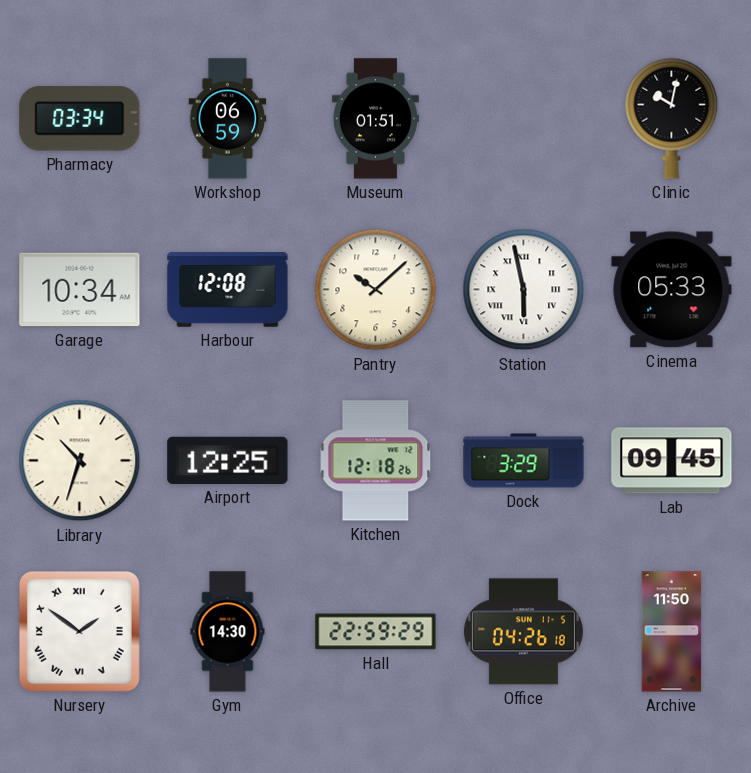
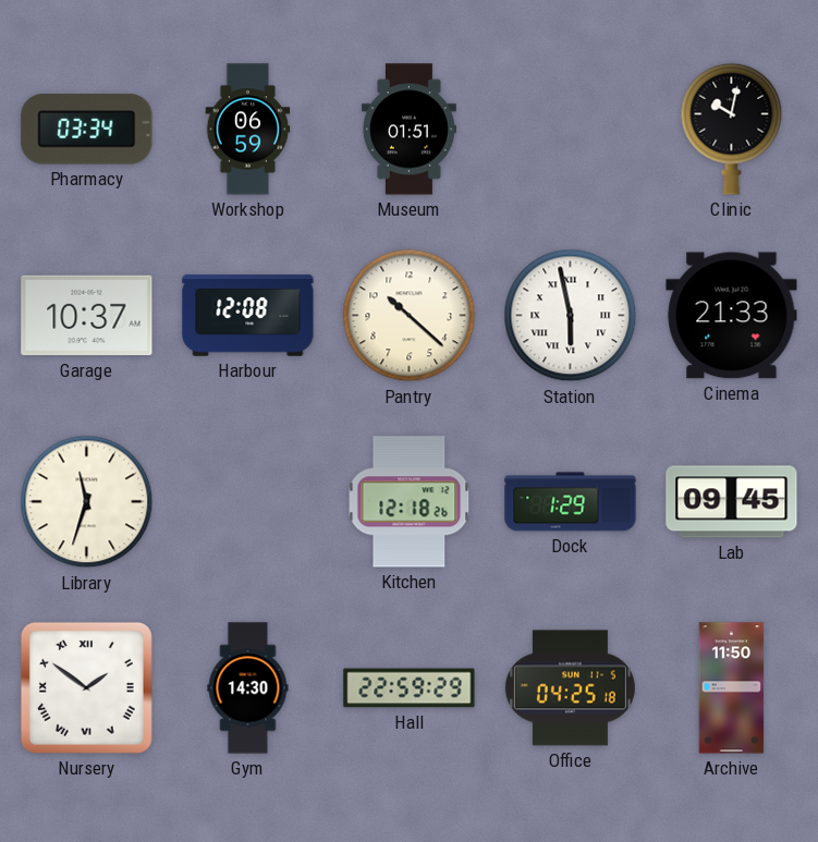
Garage: 10:34 -> 10:37 (87, 316)
Pantry: 10:08 -> 10:22 (410, 316)
Cinema: 05:33 -> 21:33 (732, 316)
Library: 10:33 -> 11:33 (87, 502)
Airport: 12:25 -> none (228, 460)
Dock: 3:29 -> 1:29 (571, 502)
Office: 04:26 -> 04:25 (570, 688)
